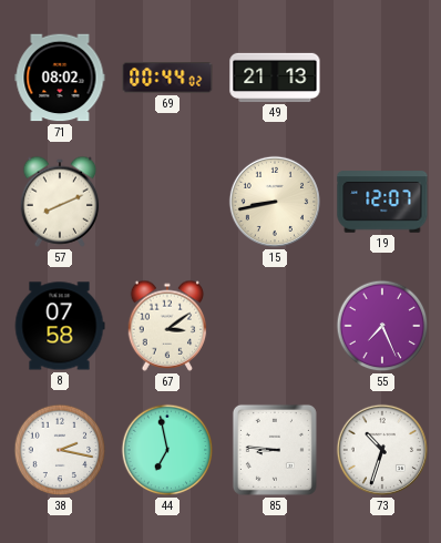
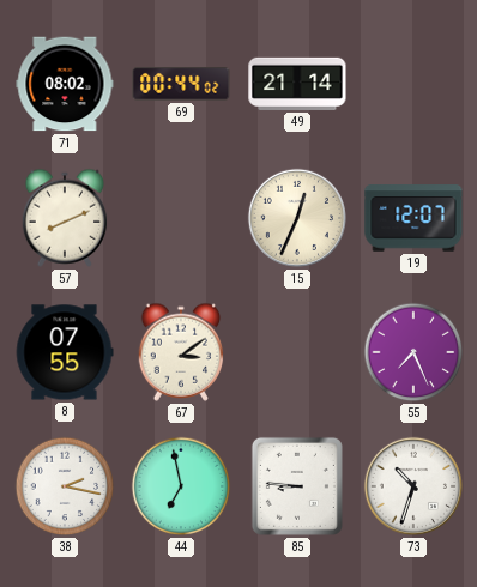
49: 21:13 -> 21:14 (297, 84)
15: 8:43 -> 12:34 (297, 218)
8: 07:58 -> 07:55 (65, 352)
